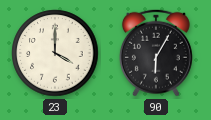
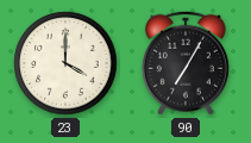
90: 6:05 -> 7:05 (186, 63)
